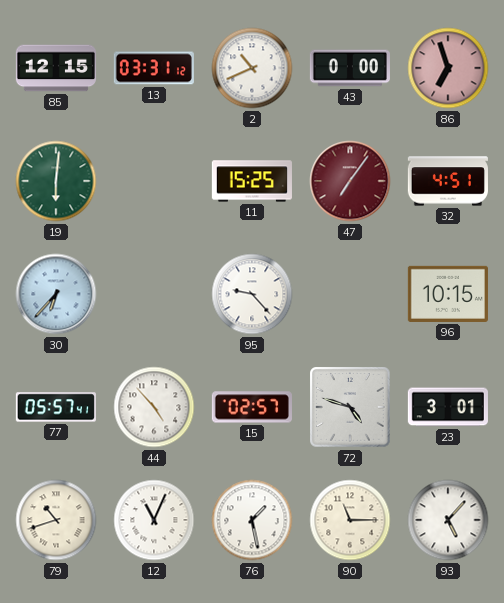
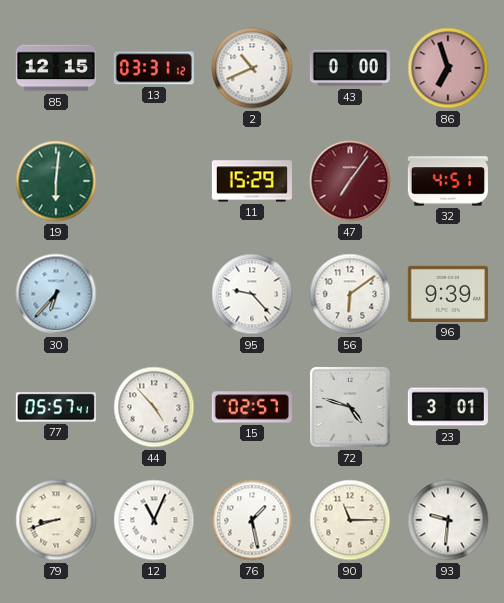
11: 15:25 -> 15:29 (252, 181)
56: none -> 6:09 (350, 294)
96: 10:15 -> 9:39 (448, 294)
79: 10:42 -> 8:42 (56, 520)
93: 5:07 -> 9:31 (448, 520)
